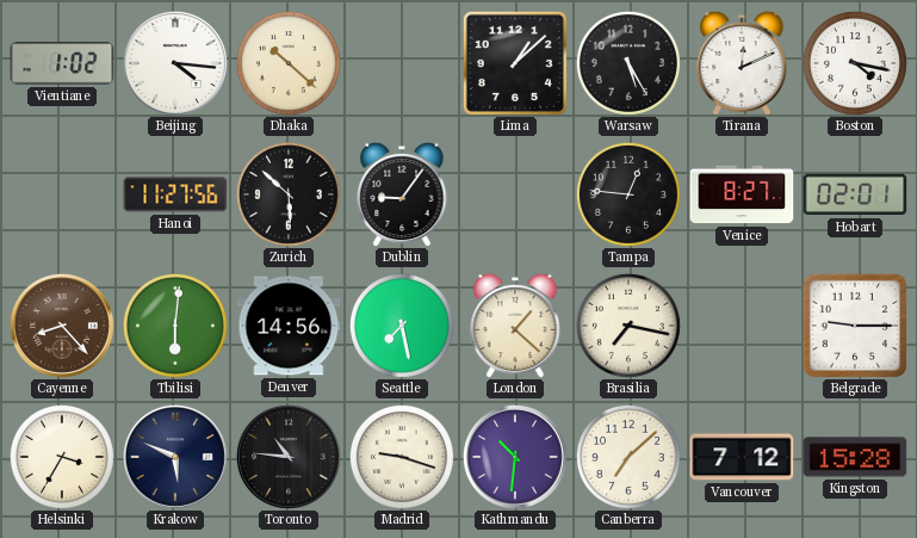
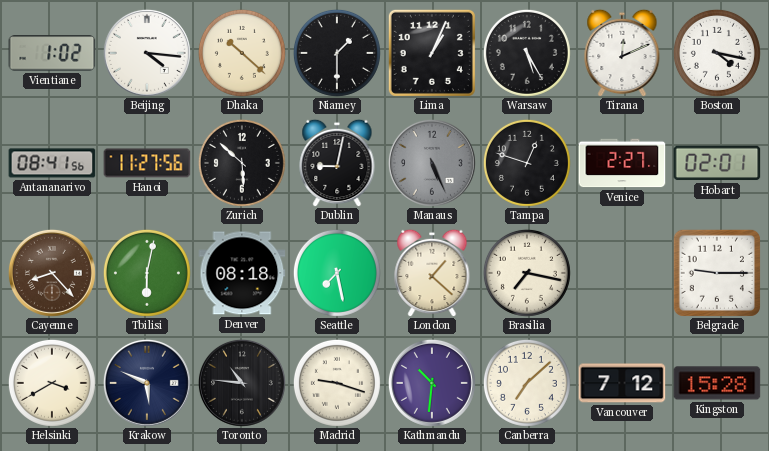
Niamey: none -> 1:30 (337, 53)
Lima: 1:08 -> 1:04 (432, 53)
Antananarivo: none -> 08:41 (52, 163)
Dublin: 9:06 -> 9:02 (337, 163)
Manaus: none -> 5:26 (432, 163)
Tampa: 12:46 -> 12:48 (527, 163)
Venice: 8:27 -> 2:27 (622, 163)
Tbilisi: 6:01 -> 6:02 (147, 273)
Denver: 14:56 -> 08:18 (242, 273)
Helsinki: 3:35 -> 3:40 (52, 383)
